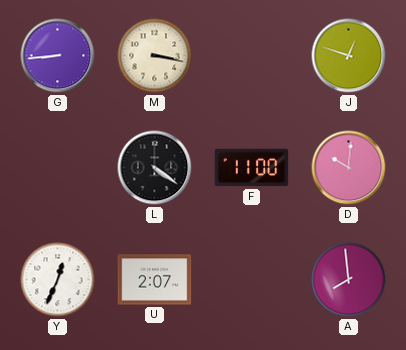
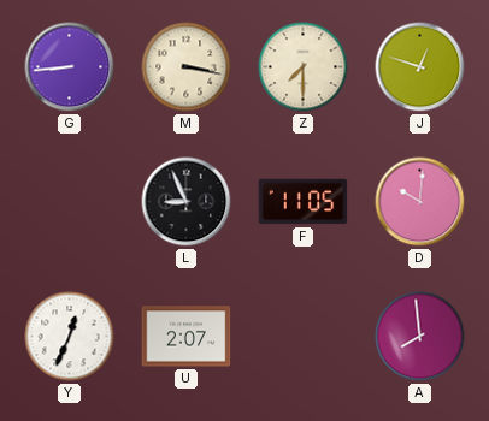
Z: none -> 7:30 (304, 67)
L: 4:21 -> 8:56 (187, 202)
F: 11:00 -> 11:05 (304, 202)
